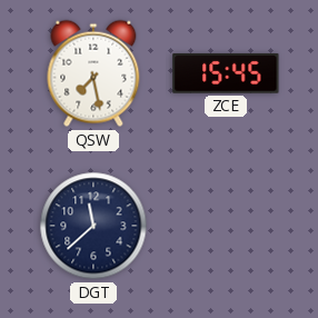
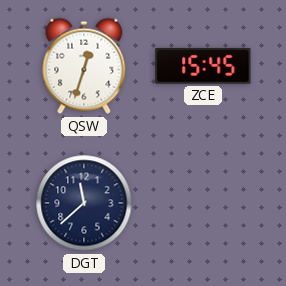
QSW: 7:28 -> 12:33 (84, 66)
